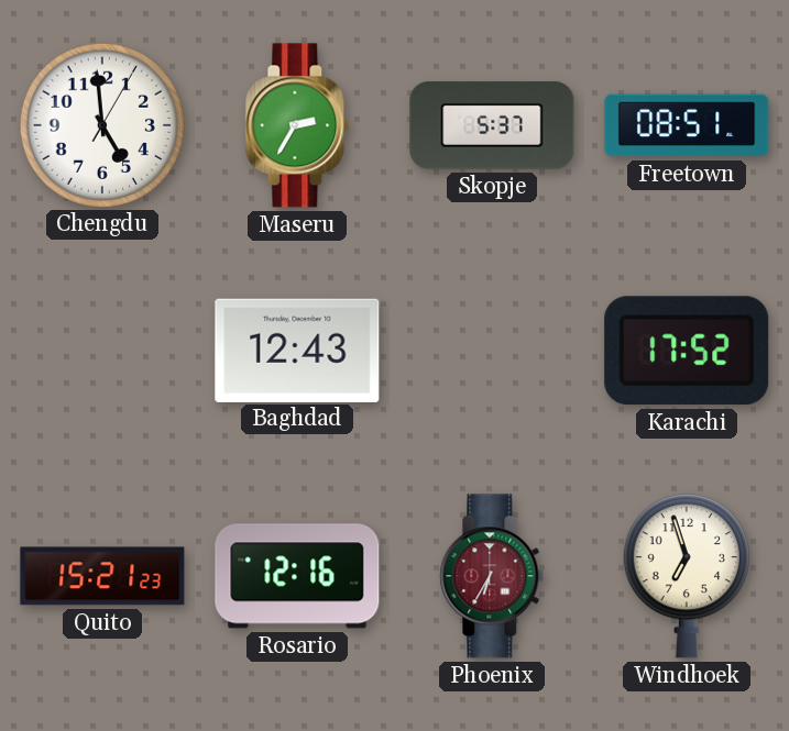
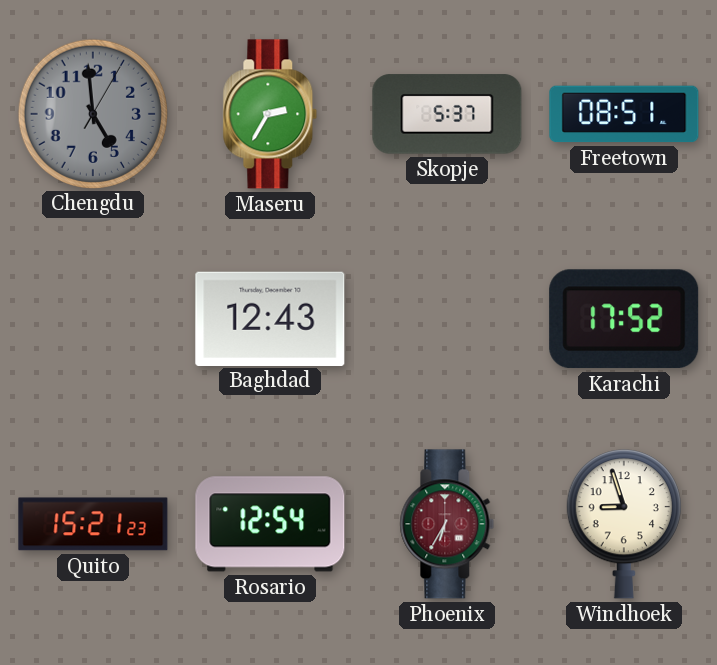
Chengdu dial: white -> grey (92, 113)
Rosario: 12:16 -> 12:54 (270, 524)
Windhoek: 6:57 -> 8:57 (624, 524)
